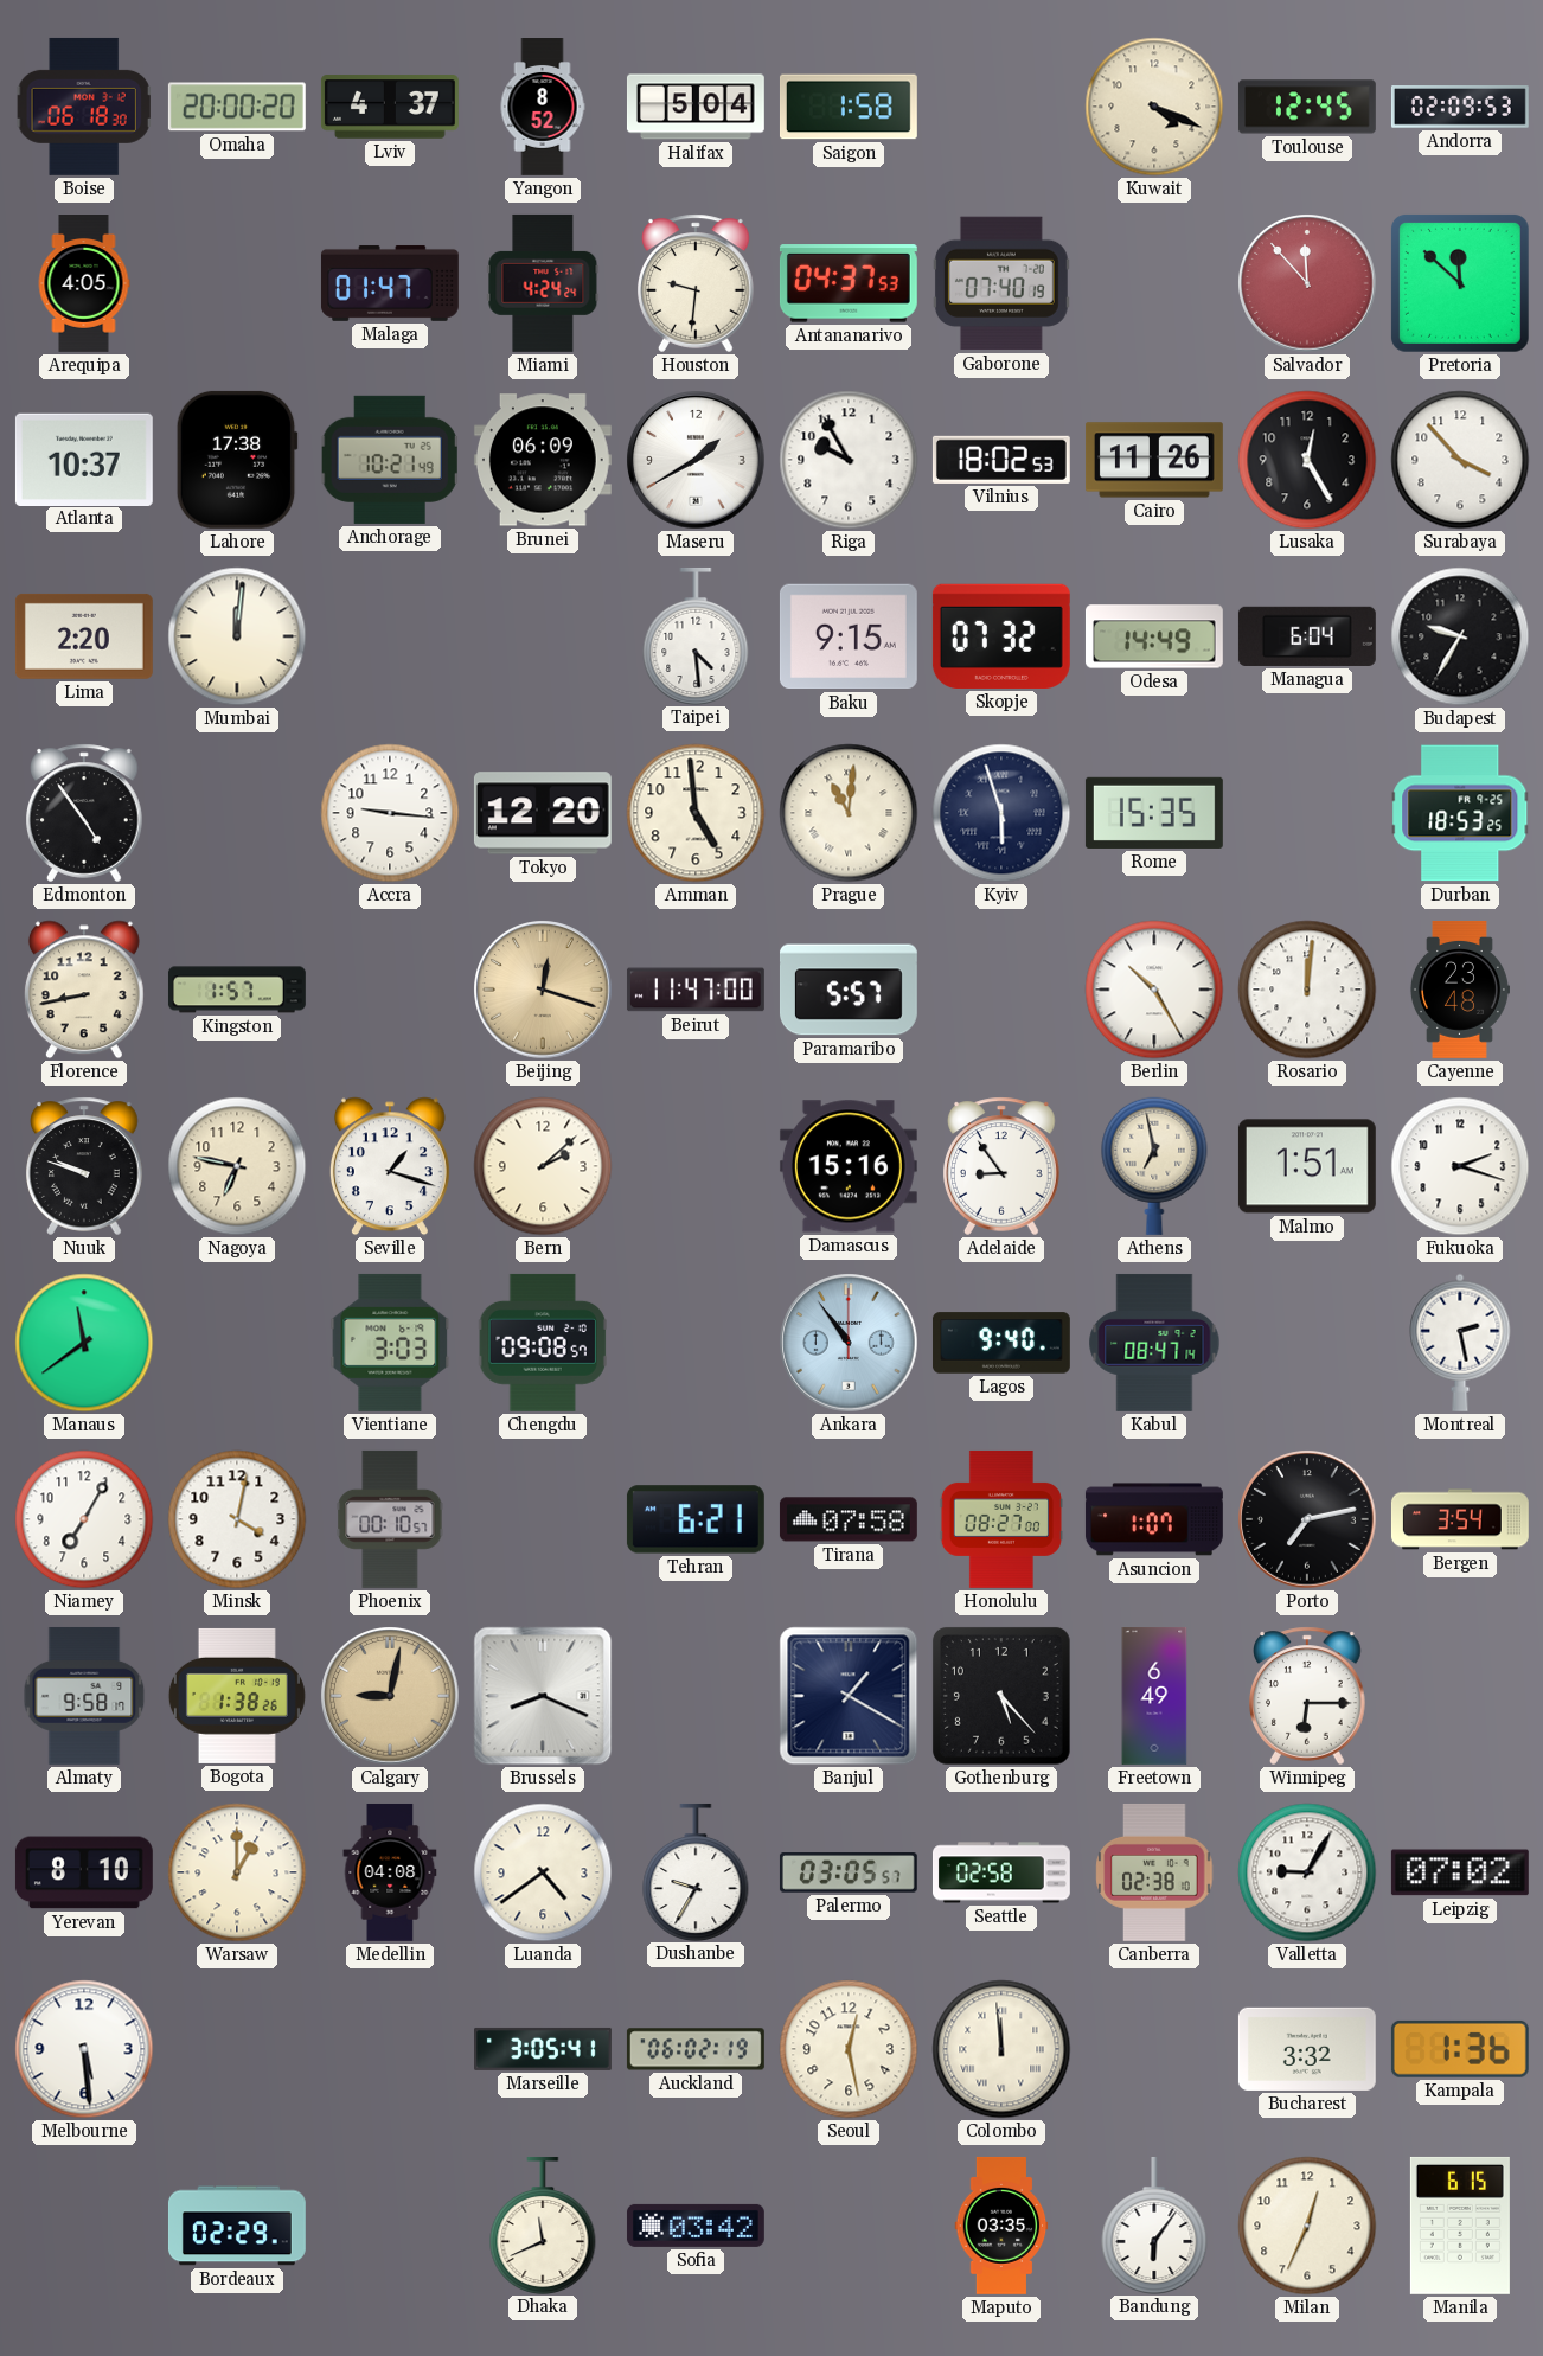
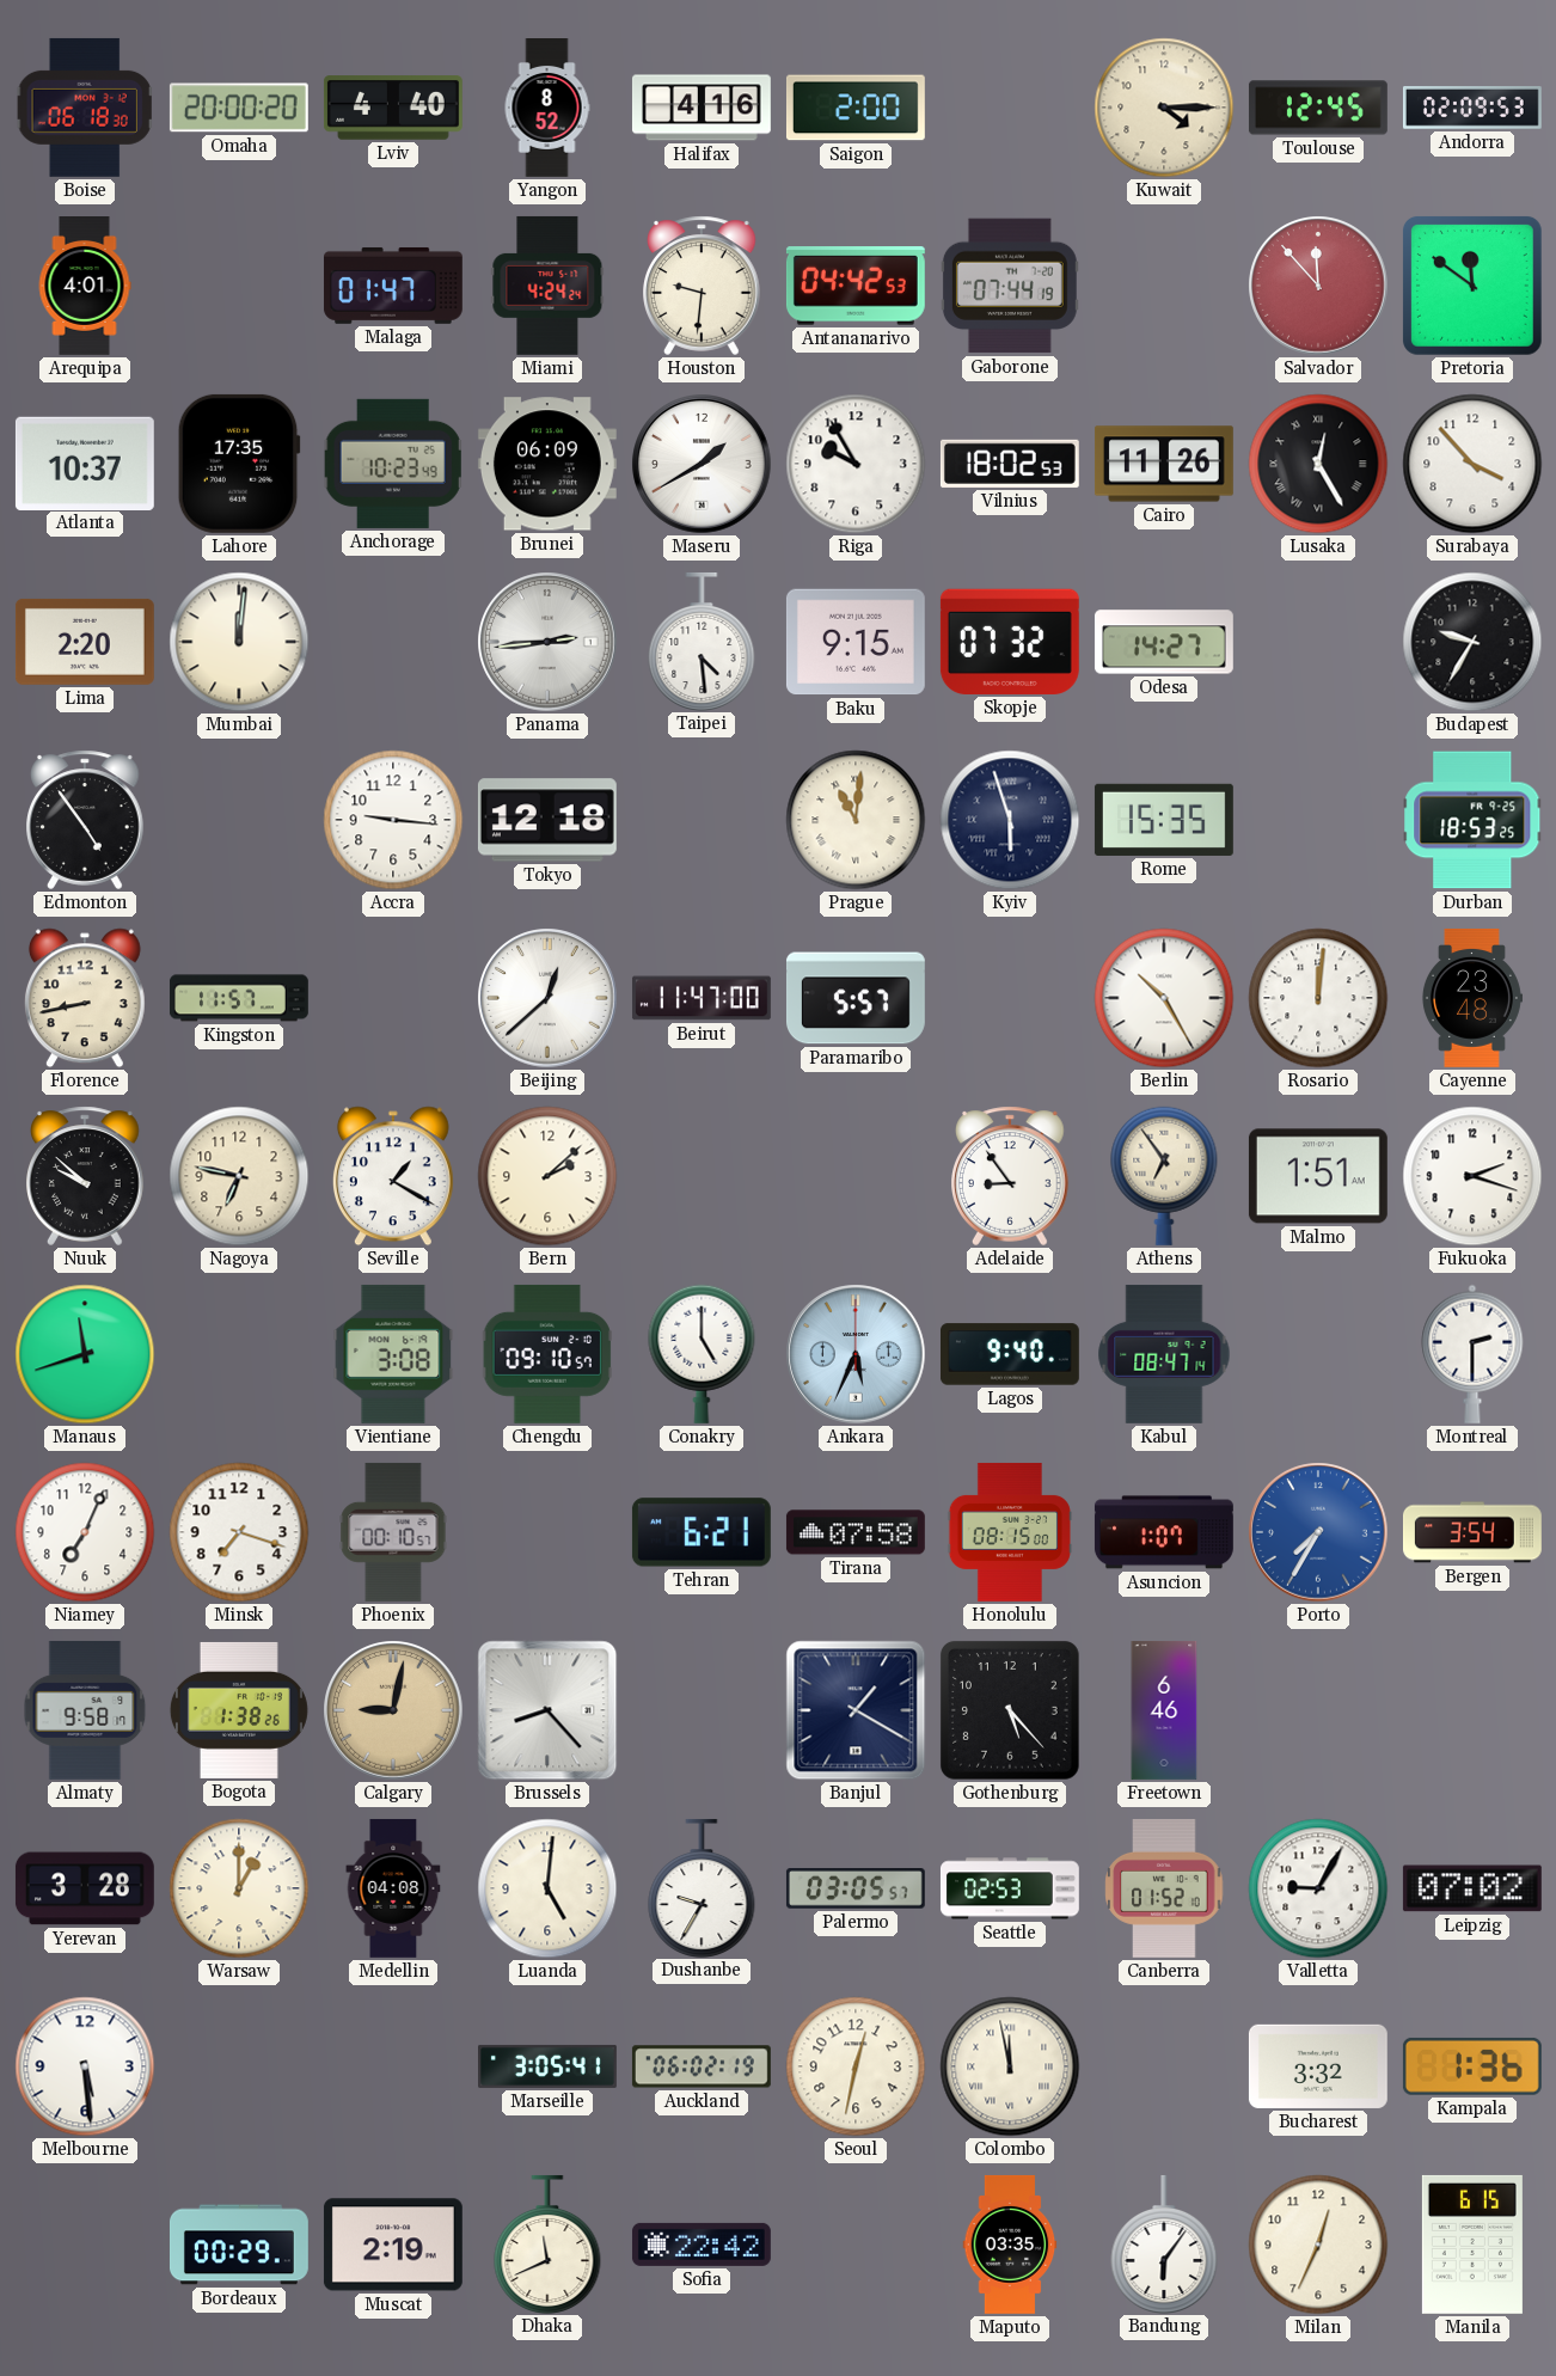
Lviv: 4:37 -> 4:40 (393, 108)
Halifax: 5:04 -> 4:16 (702, 108)
Saigon: 1:58 -> 2:00 (856, 108)
Kuwait: 4:19 -> 4:15 (1164, 108)
Arequipa: 4:05 -> 4:01 (85, 287)
Antananarivo: 04:37 -> 04:42 (856, 286)
Gaborone: 07:40 -> 07:44 (1010, 286)
Pretoria: 11:52 -> 11:51 (1472, 286)
Lahore: 17:38 -> 17:35 (239, 464)
Anchorage: 10:21 -> 10:23 (393, 464)
Lusaka numerals: Arabic -> Roman (1318, 464)
Panama: none -> 2:44 (547, 642)
Odesa: 14:49 -> 14:27 (1164, 642)
Managua: 6:04 -> none (1307, 636)
Tokyo: 12:20 -> 12:18 (547, 820)
Amman: 4:59 -> none (696, 813)
Kingston: 1:57 -> 11:57 (239, 998)
Beijing: 12:18 -> 12:38 (547, 998)
Beijing dial: champagne -> white (547, 998)
Nuuk: 9:48 -> 9:52 (86, 1176)
Seville: 1:18 -> 1:20 (393, 1176)
Damascus: 15:16 -> none (849, 1166)
Athens: 6:58 -> 6:54 (1164, 1176)
Manaus: 11:39 -> 11:42 (85, 1354)
Vientiane: 3:03 -> 3:08 (393, 1354)
Chengdu: 09:08 -> 09:10 (547, 1354)
Conakry: none -> 5:00 (702, 1354)
Ankara: 10:54 -> 5:34 (856, 1354)
Montreal: 2:28 -> 2:30 (1472, 1354)
Niamey: 7:05 -> 7:04 (85, 1532)
Minsk: 4:02 -> 7:18 (239, 1532)
Honolulu: 08:27 -> 08:15 (1010, 1532)
Porto: 7:13 -> 7:35 (1318, 1532)
Porto dial: black -> blue (1318, 1532)
Brussels: 8:19 -> 8:23 (547, 1710)
Freetown: 6:49 -> 6:46 (1164, 1711)
Winnipeg: 6:15 -> none (1308, 1696)
Yerevan: 8:10 -> 3:28 (85, 1888)
Luanda: 4:39 -> 5:01 (547, 1888)
Seattle: 02:58 -> 02:53 (1010, 1888)
Canberra: 02:38 -> 01:52 (1164, 1888)
Seoul: 12:28 -> 12:32 (856, 2066)
Colombo: 11:59 -> 11:58 (1010, 2066)
Bordeaux: 02:29 -> 00:29 (239, 2245)
Muscat: none -> 2:19 (393, 2245)
Sofia: 03:42 -> 22:42 (702, 2245)
